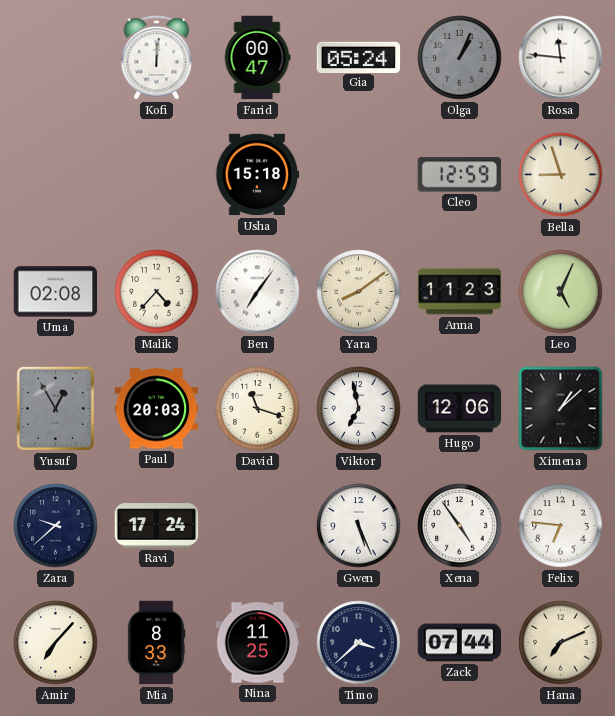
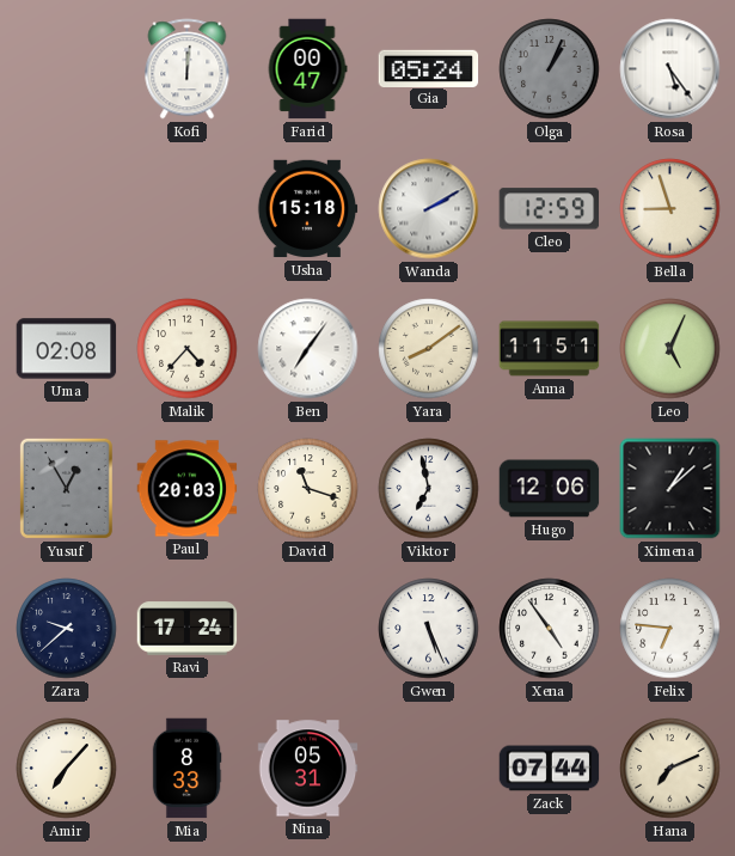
Rosa: 11:46 -> 5:24 (670, 69)
Wanda: none -> 2:10 (429, 209)
Anna: 11:23 -> 11:51 (550, 349)
Nina: 11:25 -> 05:31 (308, 769)
Timo: 3:38 -> none (359, 643)
